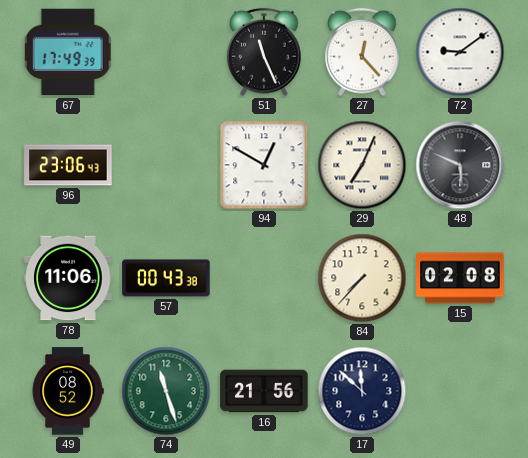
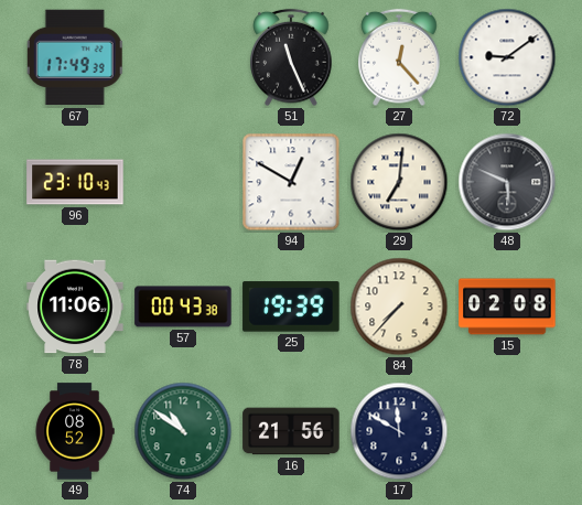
96: 23:06 -> 23:10 (75, 182)
29: 7:04 -> 7:01 (399, 182)
25: none -> 19:39 (291, 307)
74: 11:27 -> 10:51 (183, 431)
17: 11:52 -> 11:50 (399, 431)
